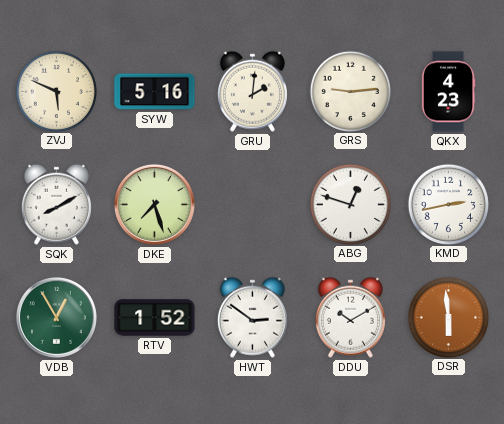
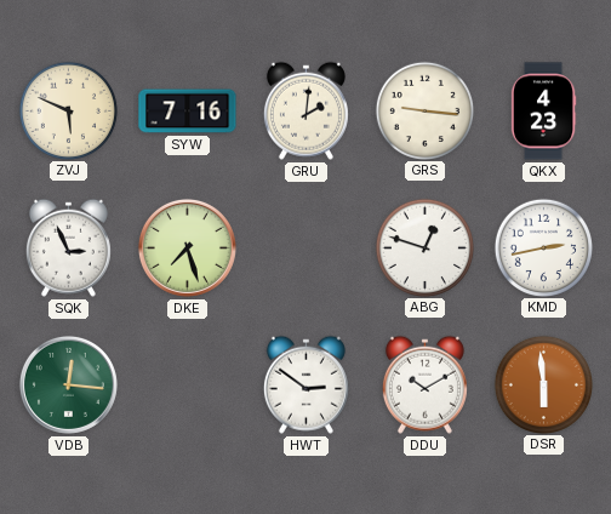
SYW: 5:16 -> 7:16 (188, 112)
GRS: 9:14 -> 9:16 (424, 110)
SQK: 8:10 -> 2:56 (68, 247)
VDB: 12:55 -> 12:16 (68, 384)
RTV: 1:52 -> none (155, 318)
